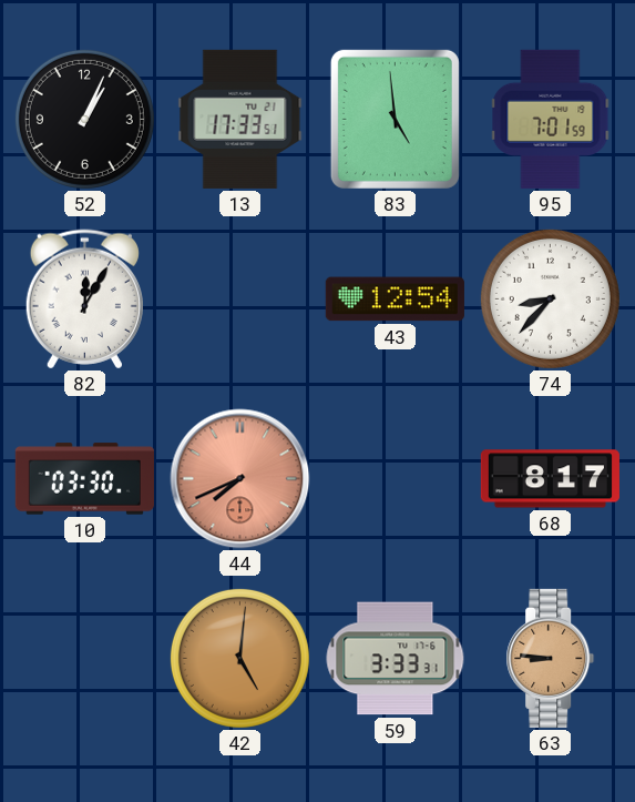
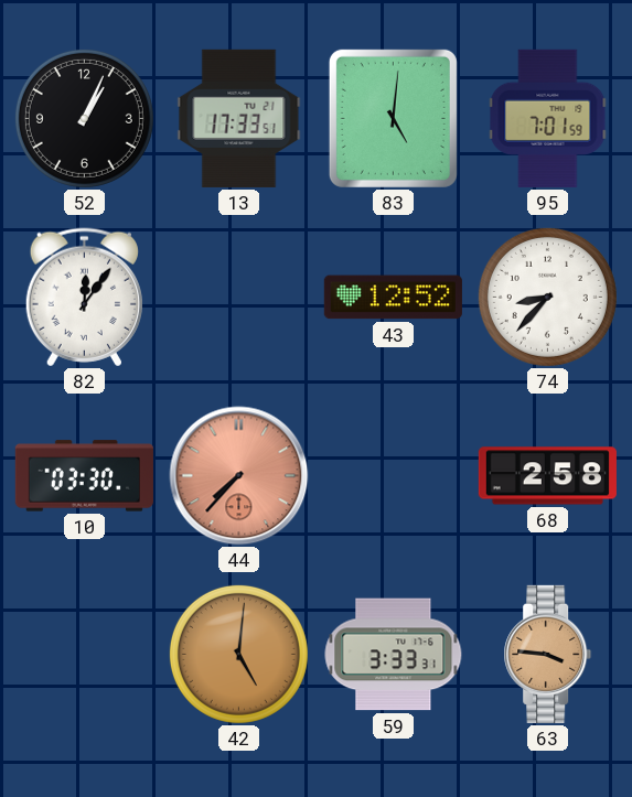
83: 4:59 -> 5:01 (393, 118)
82: 12:05 -> 12:06 (84, 298)
43: 12:54 -> 12:52 (393, 298)
44: 7:41 -> 7:37 (239, 476)
68: 8:17 -> 2:58 (547, 476)
63: 8:46 -> 3:46 (548, 654)
